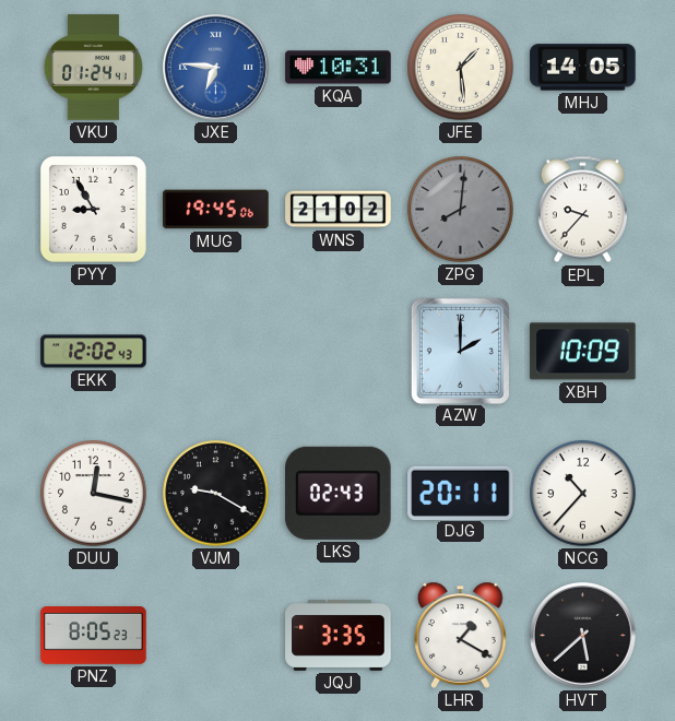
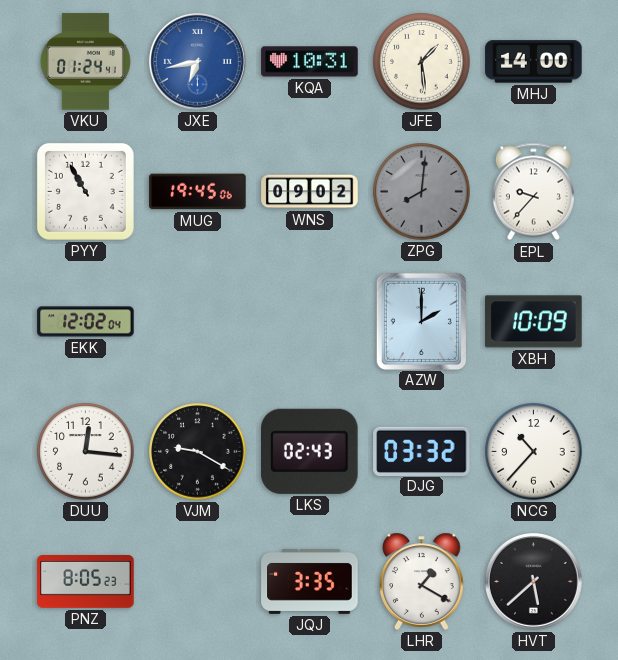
JXE: 6:46 -> 6:43 (198, 62)
MHJ: 14:05 -> 14:00 (534, 62)
PYY: 8:55 -> 10:55 (85, 191)
WNS: 21:02 -> 09:02 (310, 192)
EKK: 12:02:43 -> 12:02:04 (86, 322)
DUU: 12:17 -> 12:16 (86, 452)
DJG: 20:11 -> 03:32 (422, 451)
